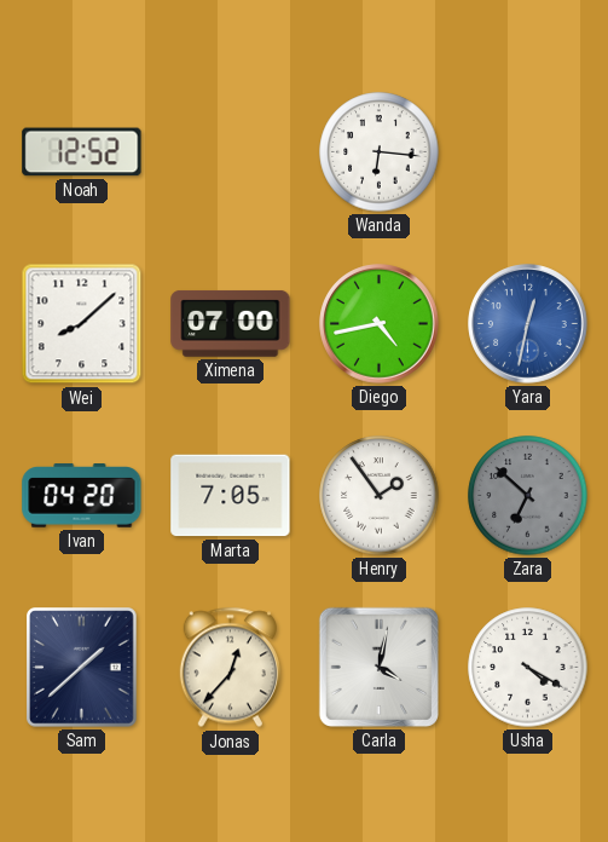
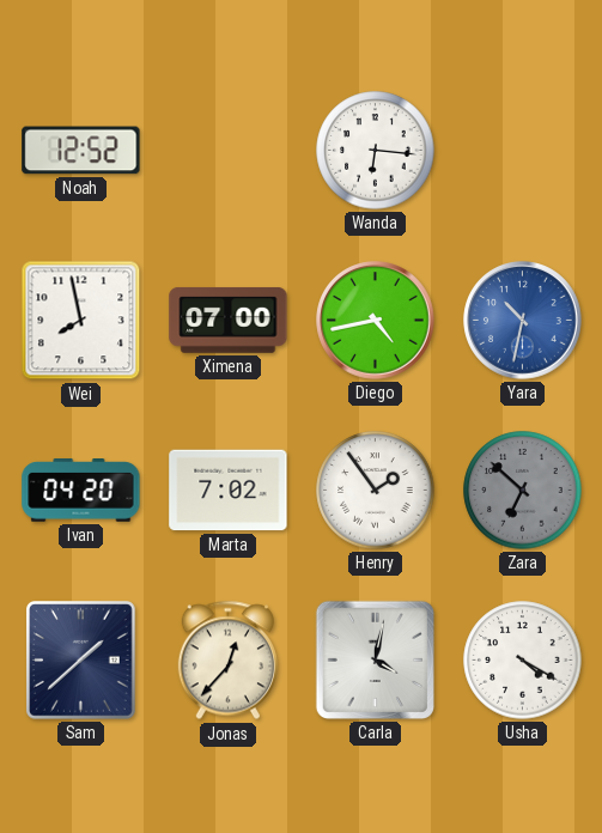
Wei: 8:08 -> 7:58 (81, 321)
Yara: 12:32 -> 10:32 (523, 321)
Marta: 7:05 -> 7:02 (229, 491)
